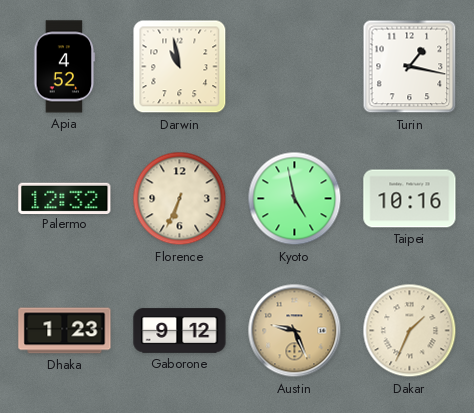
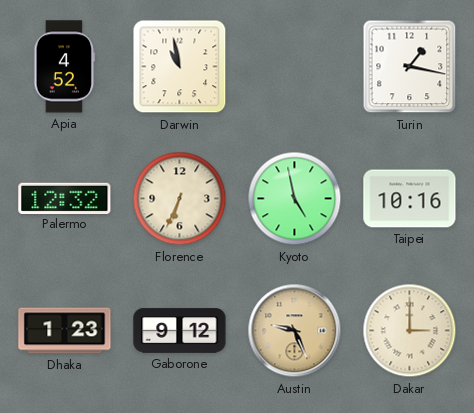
Dakar: 1:34 -> 3:00 (410, 331)
